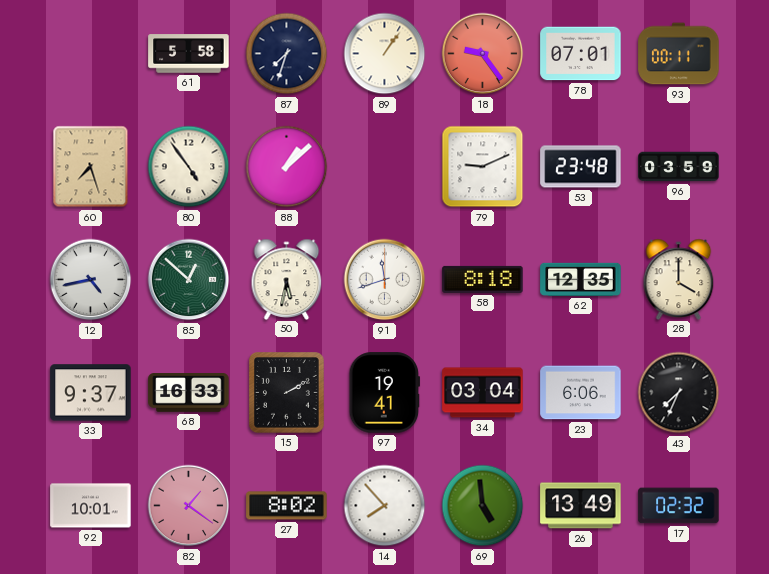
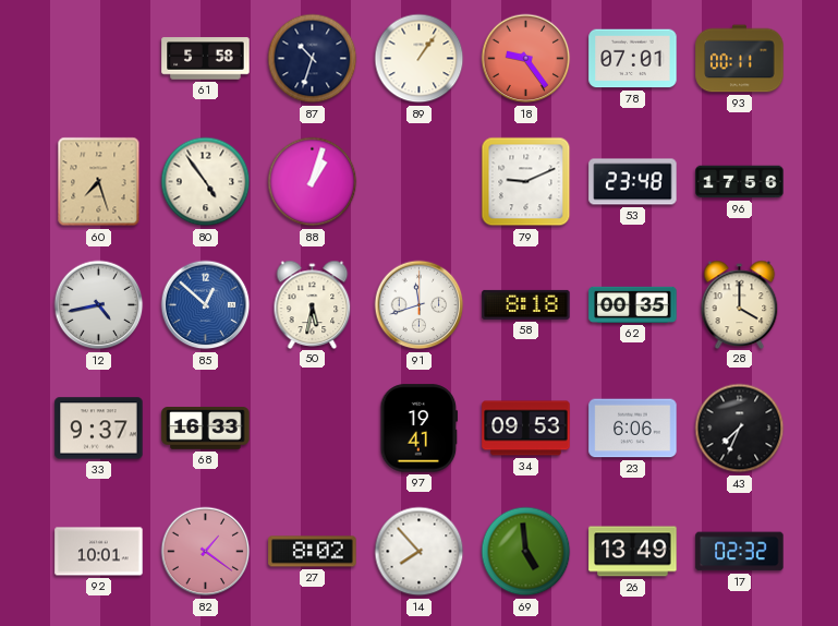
87: 7:33 -> 10:33 (313, 59)
88: 1:08 -> 1:03 (313, 182)
96: 03:59 -> 17:56 (740, 182)
85 dial: green -> blue (206, 305)
62: 12:35 -> 00:35 (633, 304)
15: 2:10 -> none (287, 393)
34: 03:04 -> 09:53 (526, 429)
